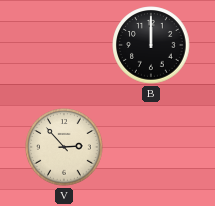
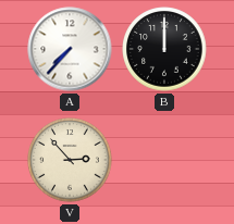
A: none -> 7:37 (70, 49)
